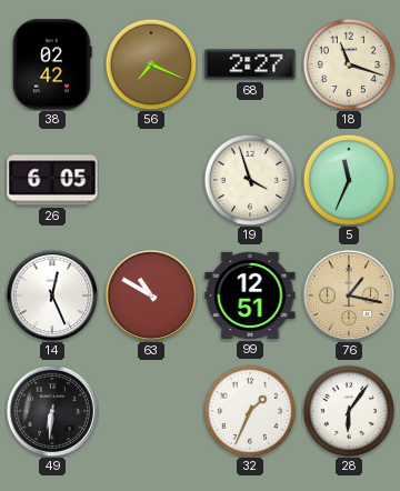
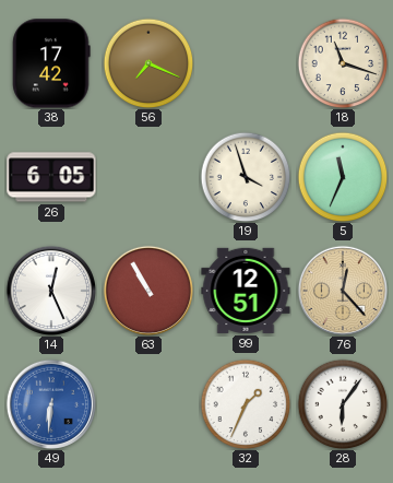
38: 02:42 -> 17:42 (51, 63)
68: 2:27 -> none (250, 64)
63: 10:50 -> 10:55 (148, 291)
76: 1:17 -> 12:23 (343, 291)
49 dial: black -> blue (51, 404)
